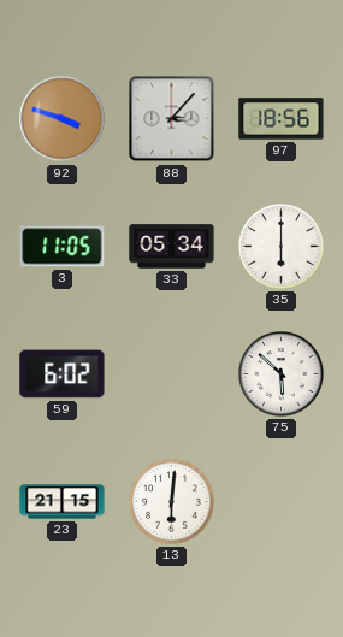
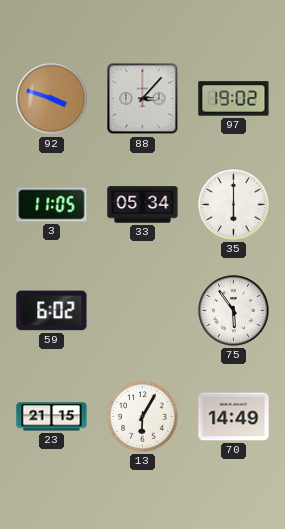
97: 18:56 -> 19:02 (234, 99)
75: 5:52 -> 5:54 (234, 311)
13: 6:01 -> 6:05 (143, 417)
70: none -> 14:49 (234, 417)
